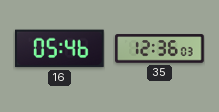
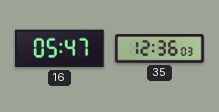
16: 05:46 -> 05:47 (59, 49)
